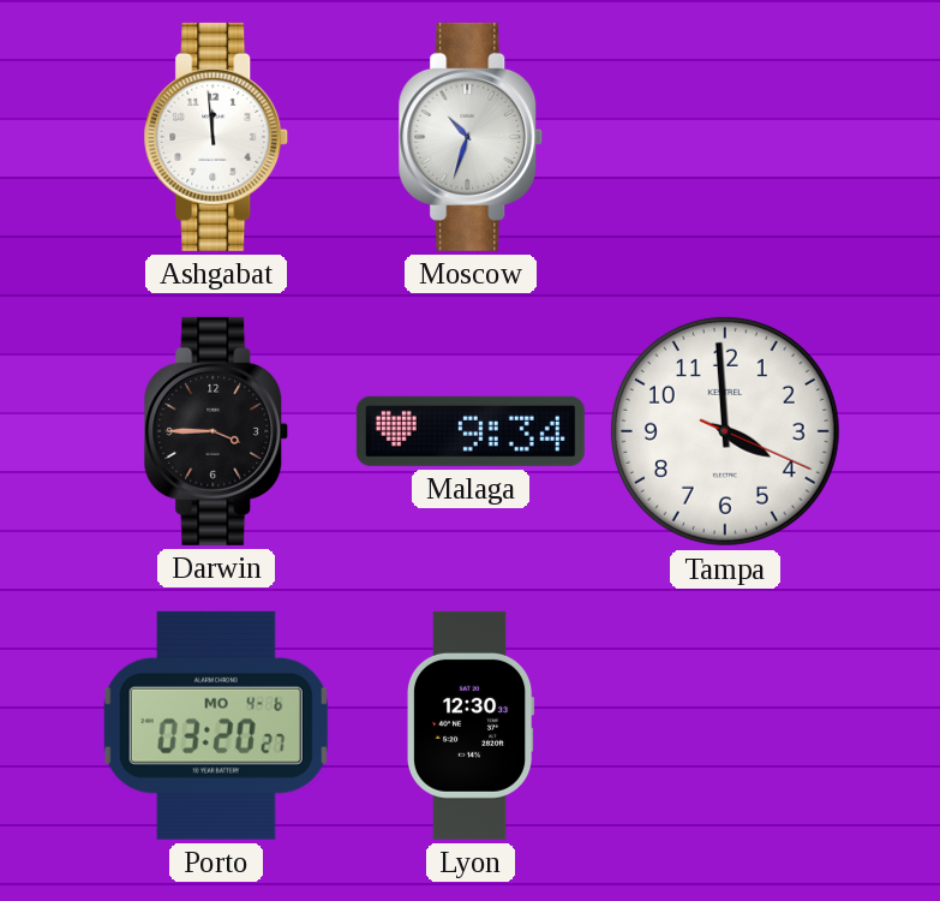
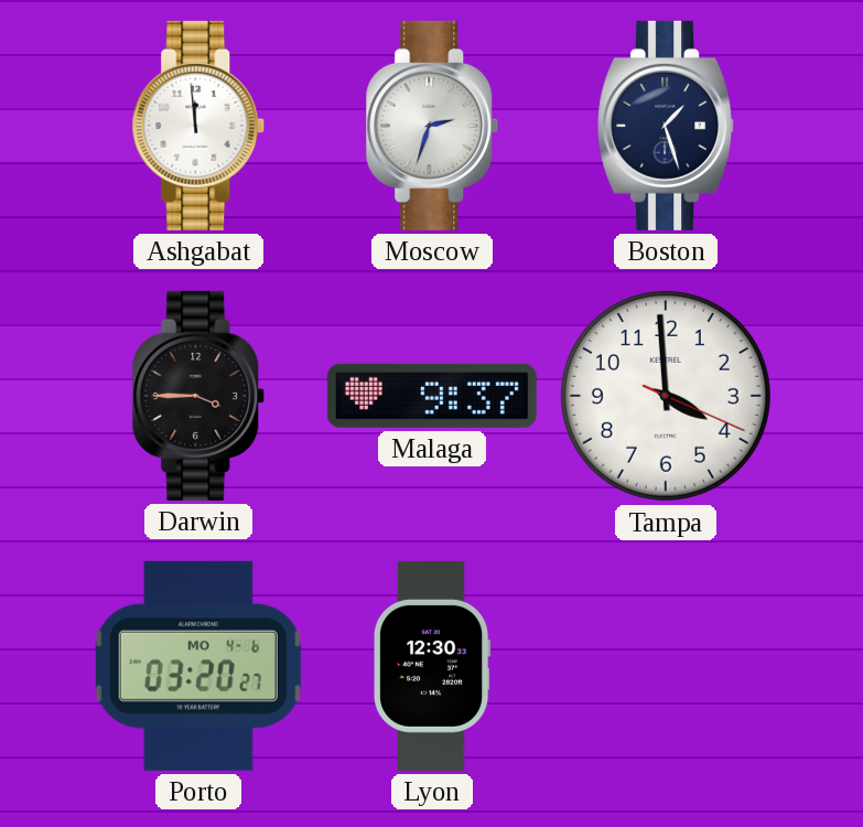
Moscow: 10:33 -> 2:33 (432, 126)
Boston: none -> 1:27 (667, 126)
Malaga: 9:34 -> 9:37 (432, 396)
